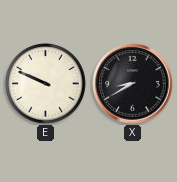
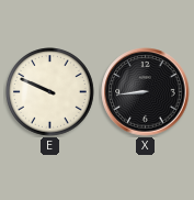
X: 8:40 -> 8:44 (146, 92)
